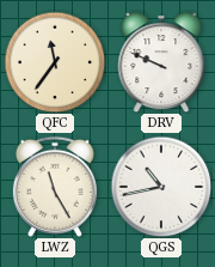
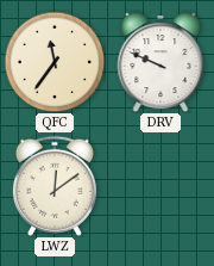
LWZ: 11:25 -> 12:09 (55, 186)
QGS: 10:43 -> none (161, 187)
